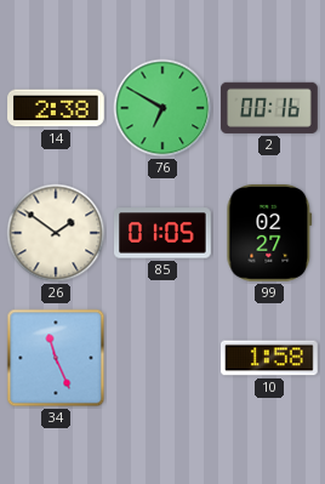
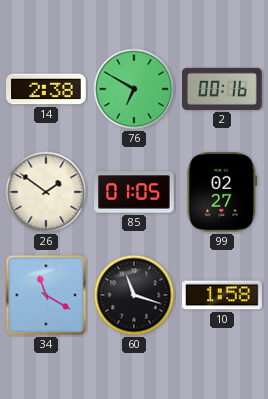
34: 11:26 -> 11:20 (46, 295)
60: none -> 11:18 (134, 295)
